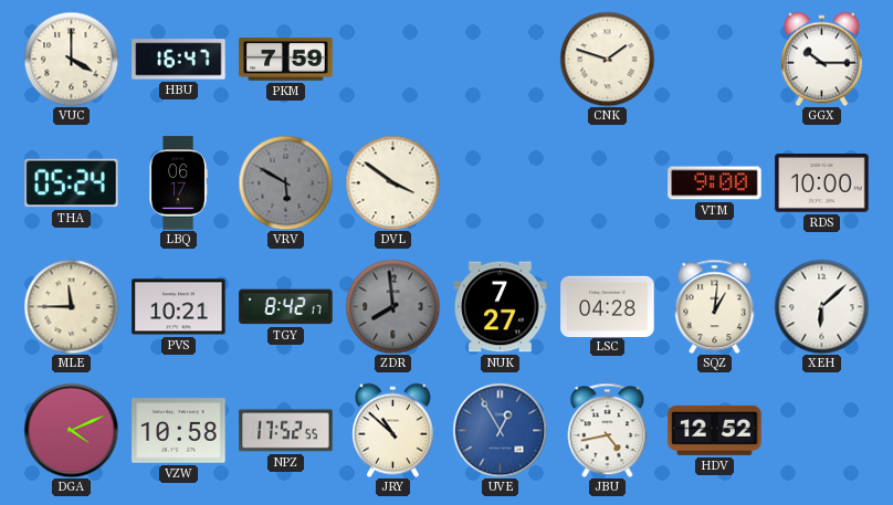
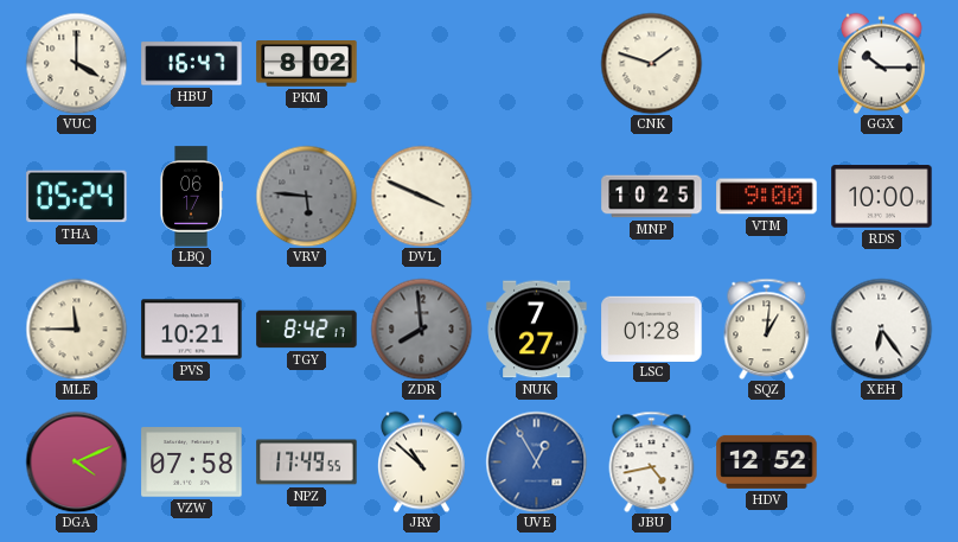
PKM: 7:59 -> 8:02 (307, 64)
VRV: 5:50 -> 5:46 (306, 196)
DVL: 3:51 -> 3:49 (421, 196)
MNP: none -> 10:25 (652, 197)
LSC: 04:28 -> 01:28 (652, 329)
XEH: 6:08 -> 6:24 (881, 329)
VZW: 10:58 -> 07:58 (192, 463)
NPZ: 17:52 -> 17:49 (307, 463)
